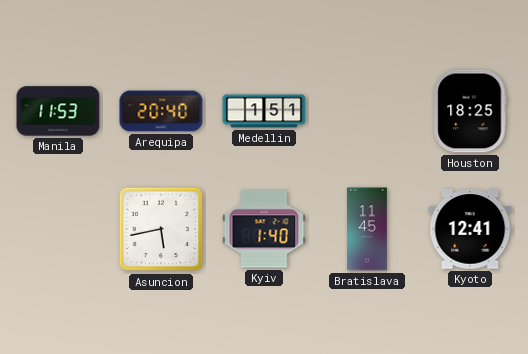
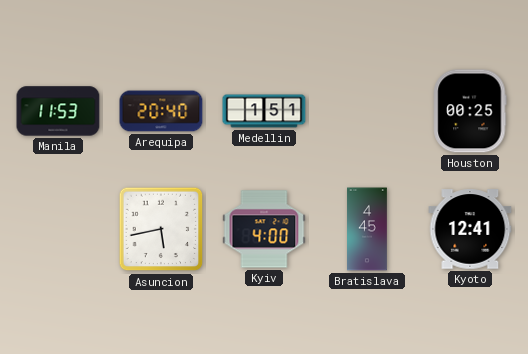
Houston: 18:25 -> 00:25 (470, 111)
Kyiv: 1:40 -> 4:00 (264, 229)
Bratislava: 11:45 -> 4:45 (367, 229)
